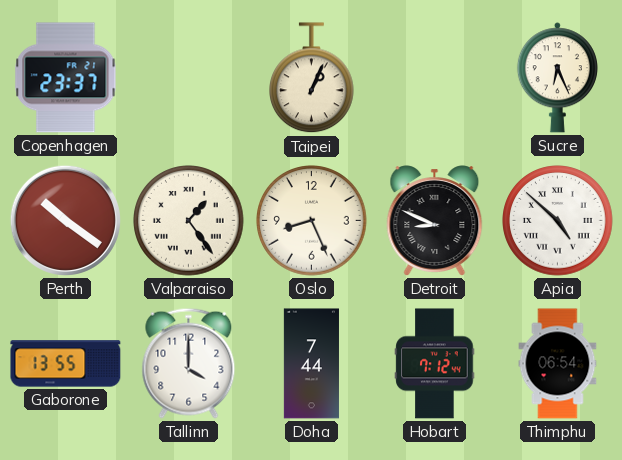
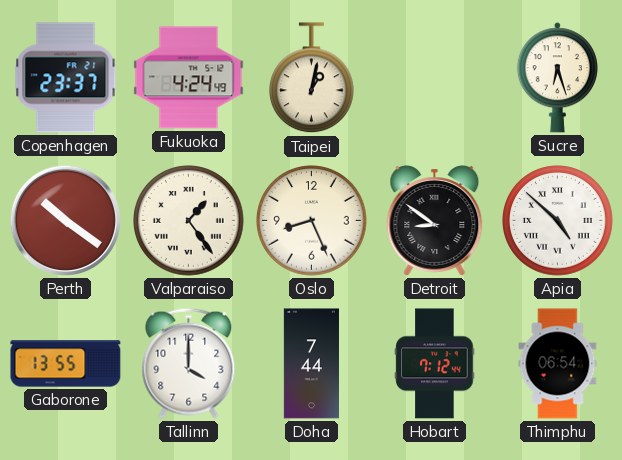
Fukuoka: none -> 4:24 (189, 78)
Taipei: 1:04 -> 1:02 (312, 78)
Sucre: 6:26 -> 6:27 (557, 78)
Detroit: 8:49 -> 8:51 (435, 221)
